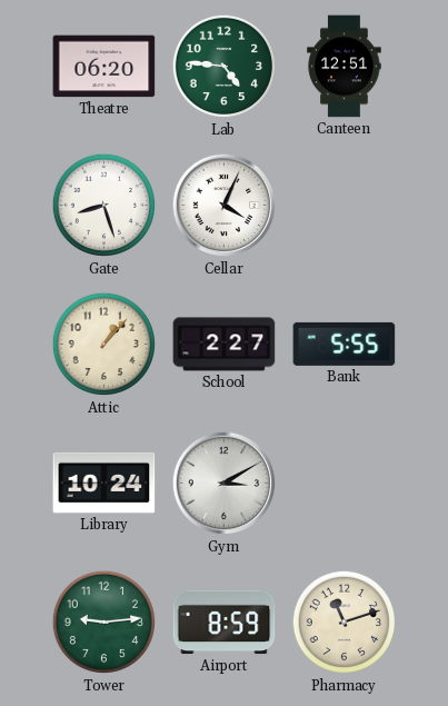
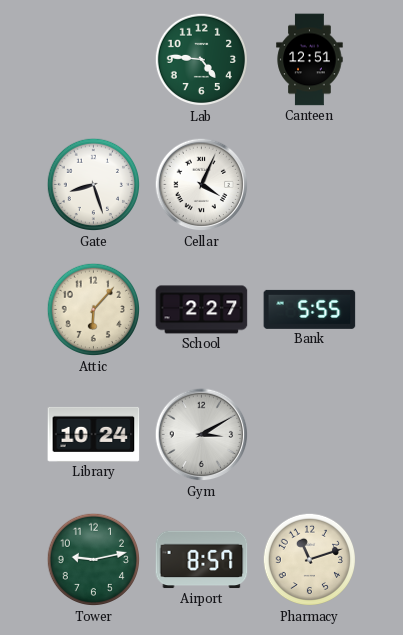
Theatre: 06:20 -> none (104, 67)
Attic: 1:07 -> 6:07 (94, 310)
Tower: 9:14 -> 9:13 (94, 560)
Airport: 8:59 -> 8:57 (202, 560)
